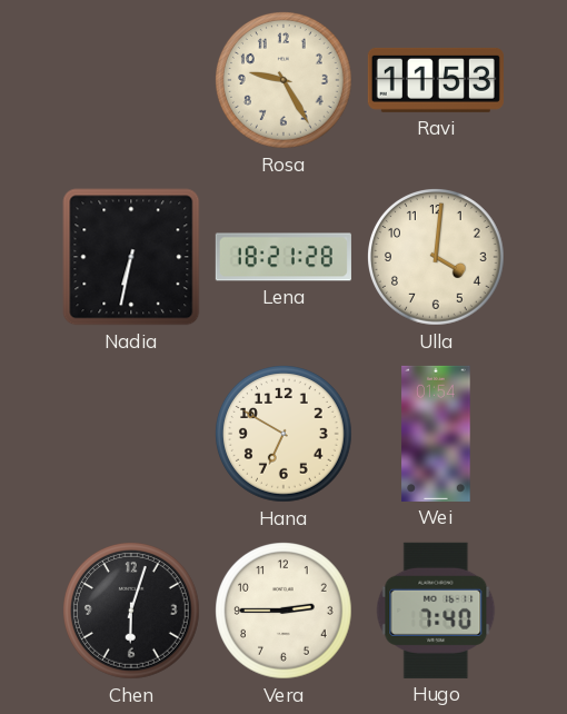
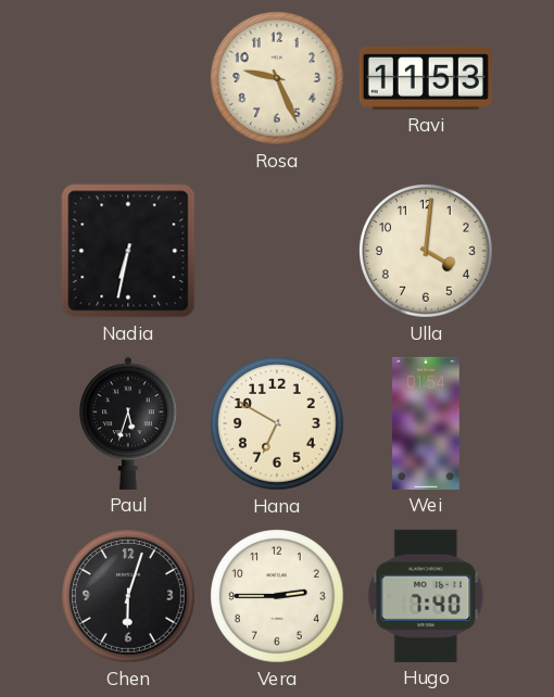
Rosa: 9:25 -> 9:26 (278, 79)
Lena: 18:21 -> none (283, 257)
Paul: none -> 5:33 (128, 423)
